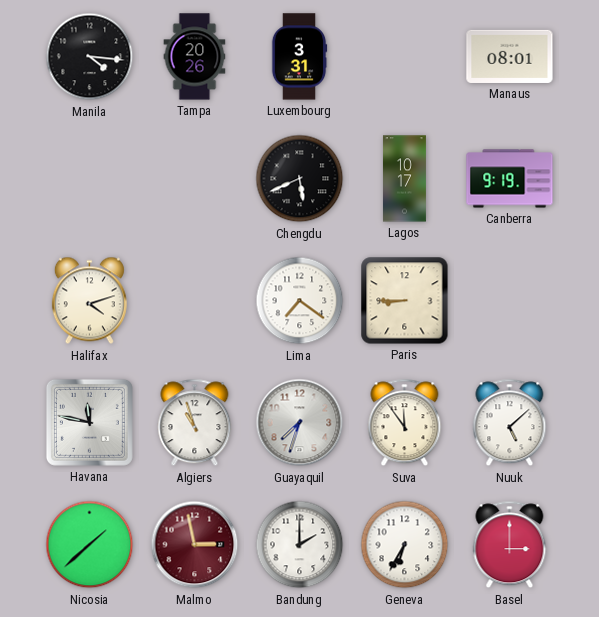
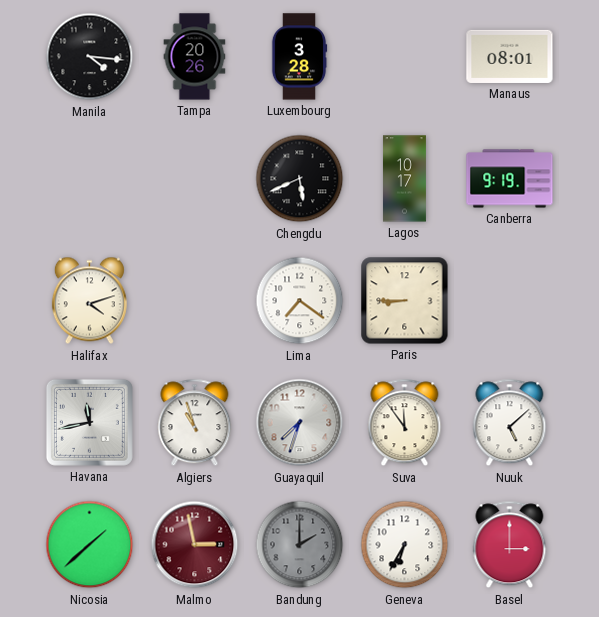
Luxembourg: 3:31 -> 3:28 (299, 57)
Havana: 11:47 -> 11:43 (89, 422)
Bandung dial: white -> grey (300, 545)
